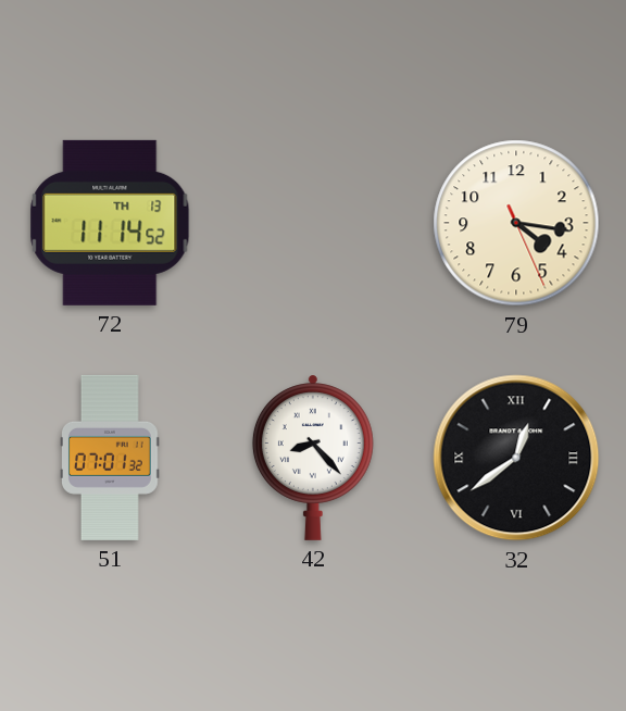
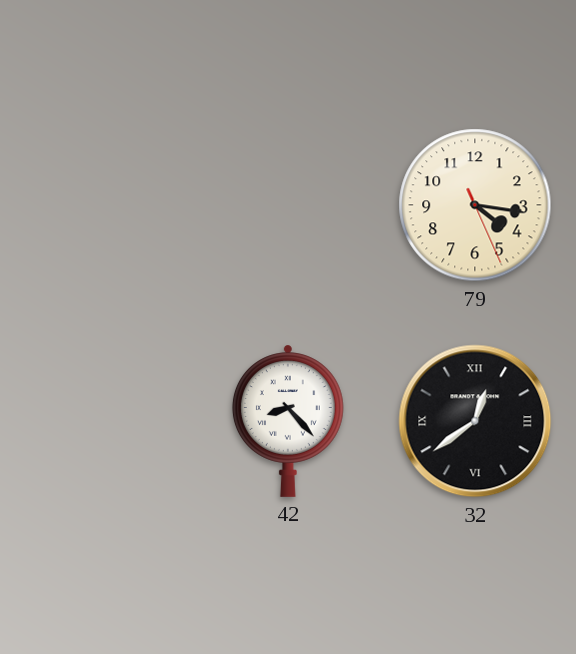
72: 11:14 -> none (110, 223)
51: 07:01 -> none (111, 458)
